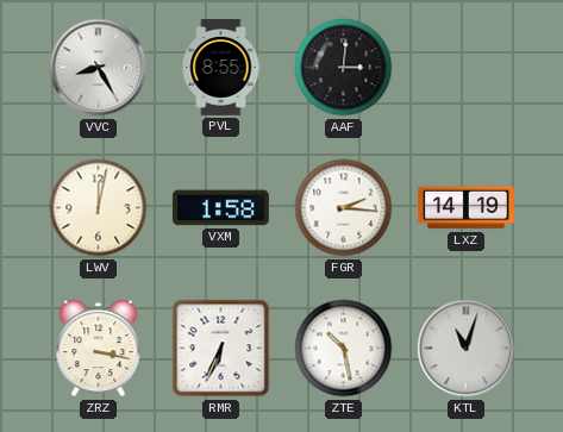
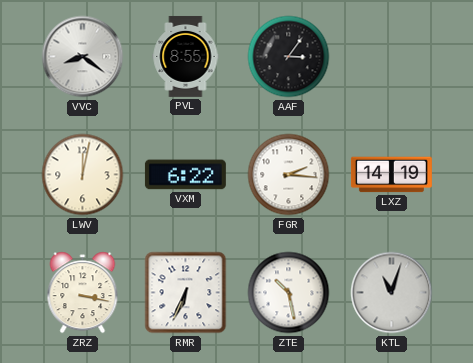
VVC: 8:25 -> 8:21 (83, 57)
AAF: 3:01 -> 3:06 (289, 57)
VXM: 1:58 -> 6:22 (185, 175)
